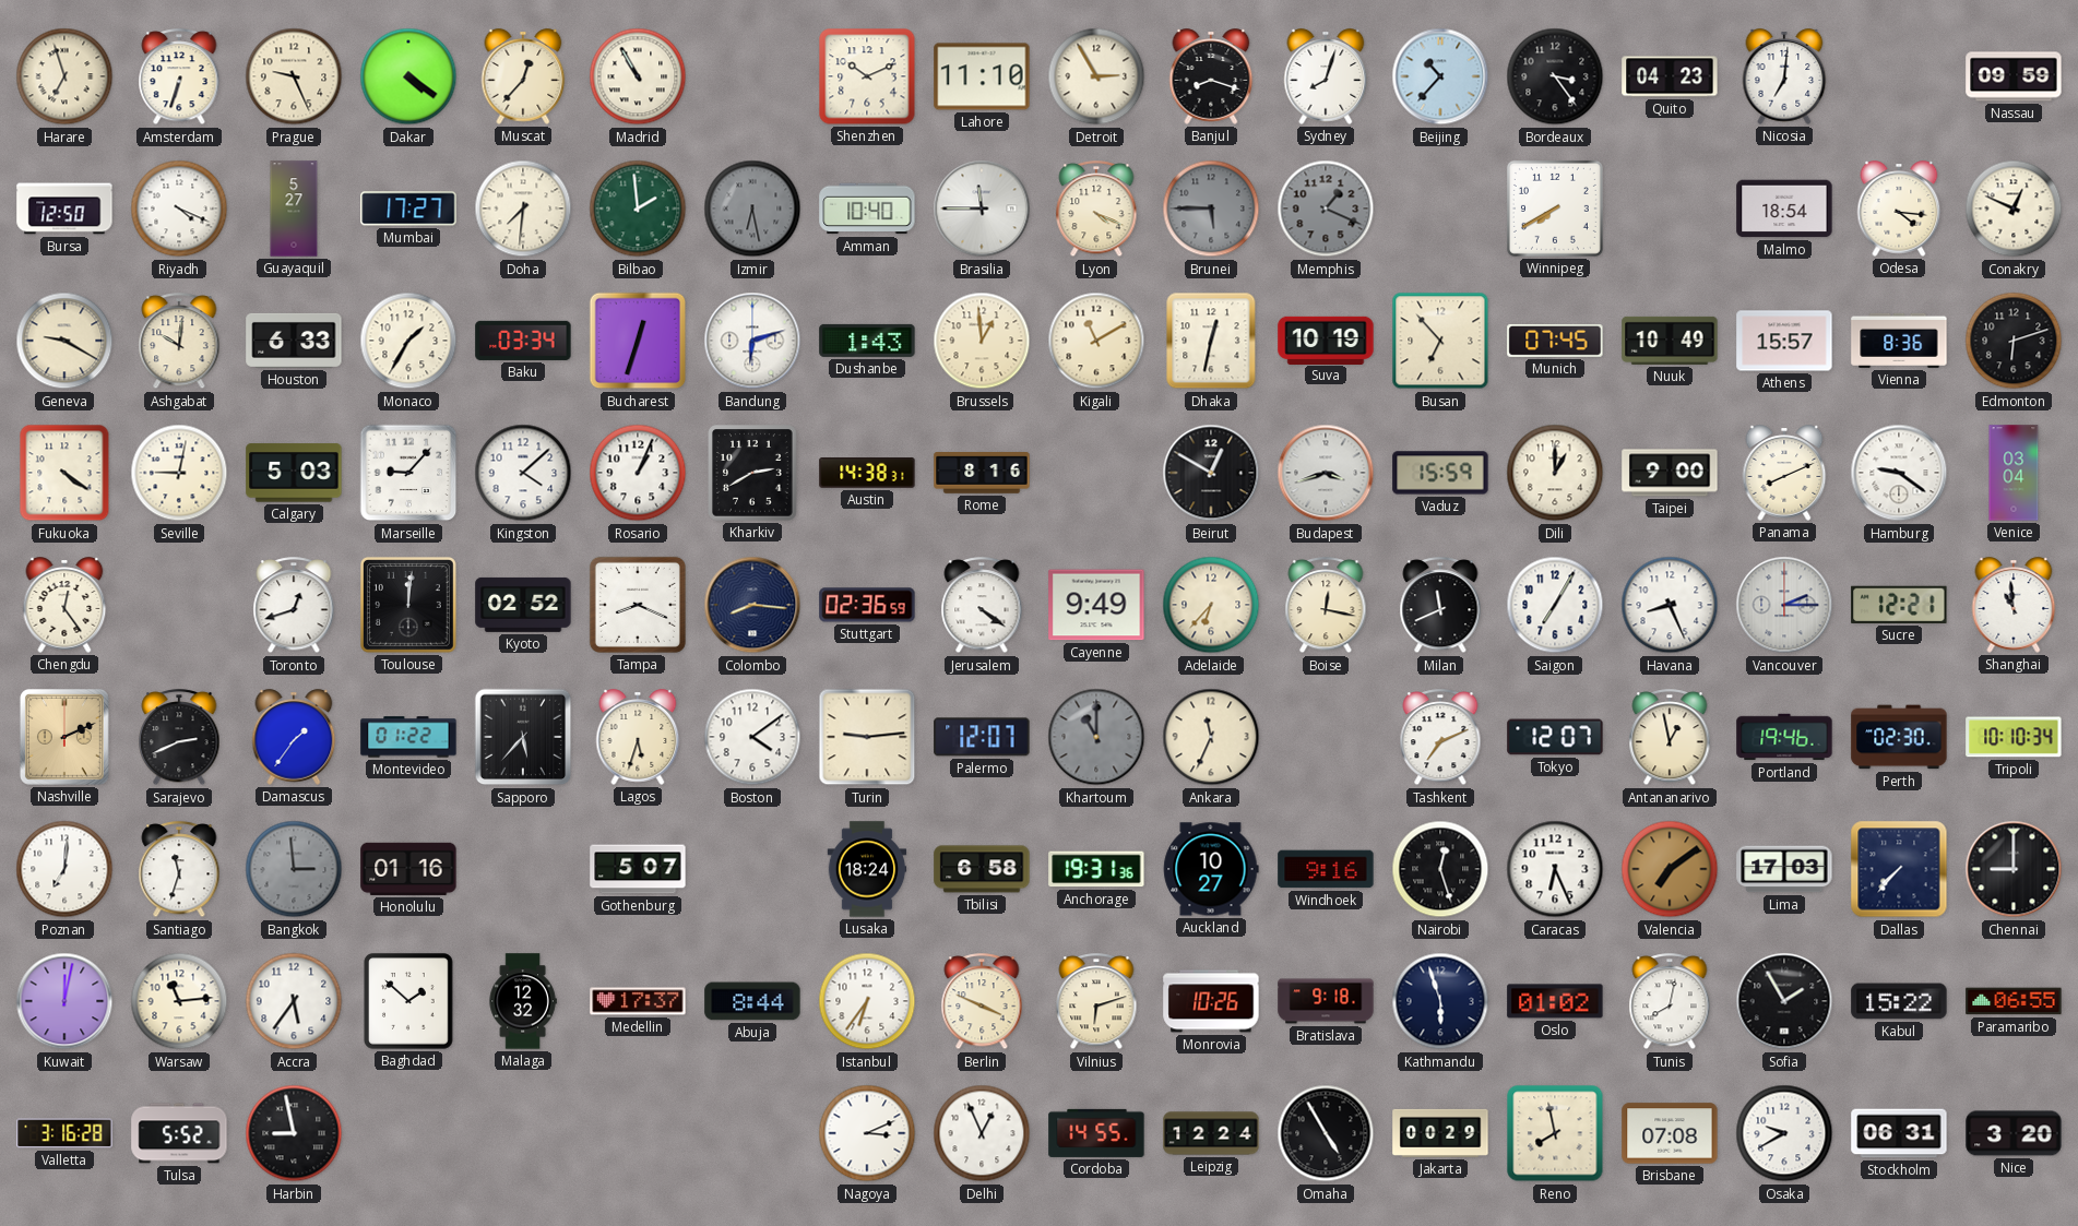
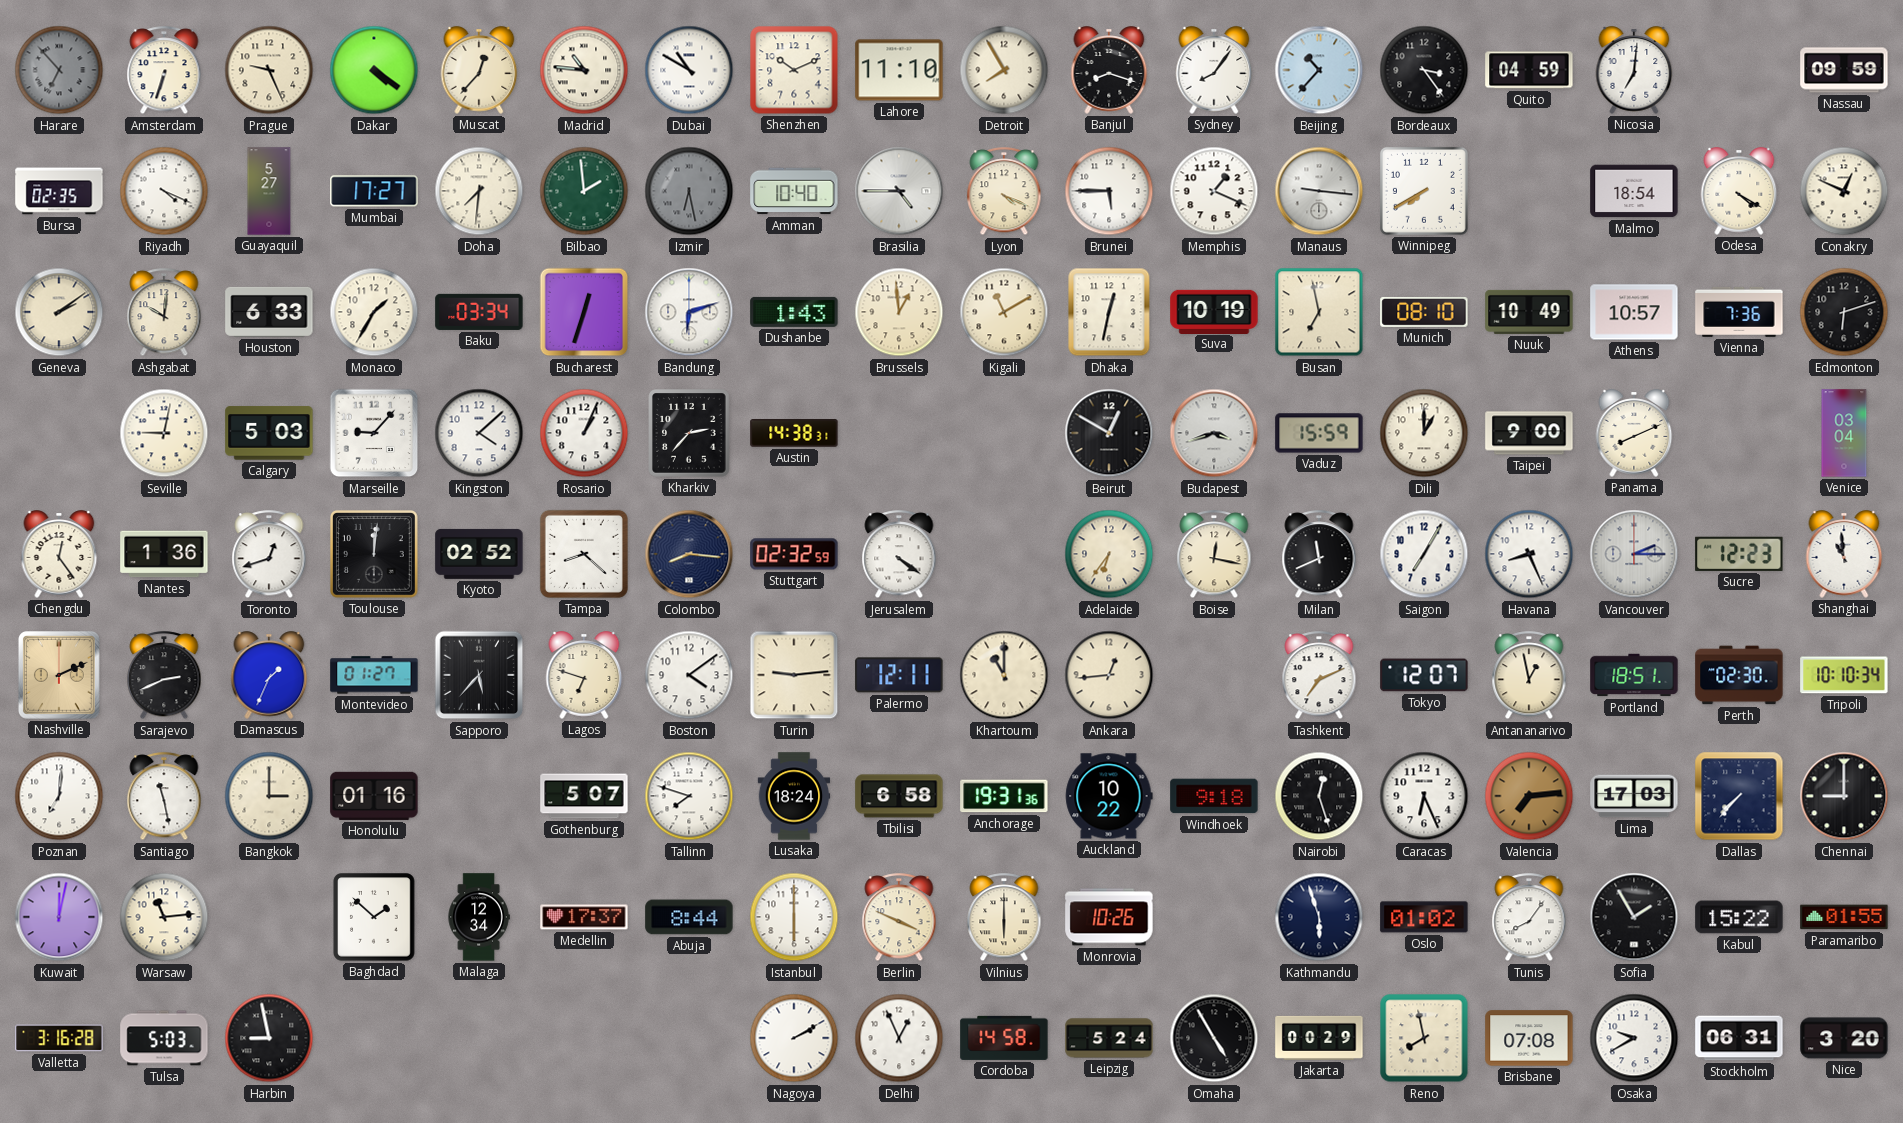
Harare: 6:57 -> 6:53 (59, 70)
Harare dial: cream -> grey (59, 70)
Madrid: 10:55 -> 10:46 (584, 70)
Dubai: none -> 10:50 (689, 70)
Detroit: 2:55 -> 7:55 (1004, 70)
Sydney: 8:03 -> 8:06 (1214, 70)
Quito: 04:23 -> 04:59 (1529, 70)
Bursa: 12:50 -> 02:35 (59, 191)
Brasilia: 11:45 -> 4:45 (899, 191)
Brunei dial: grey -> white (1109, 191)
Memphis dial: grey -> white (1214, 191)
Manaus: none -> 9:16 (1319, 191)
Odesa: 4:16 -> 4:20 (1739, 191)
Geneva: 9:20 -> 2:09 (59, 312)
Busan: 6:53 -> 6:58 (1319, 312)
Munich: 07:45 -> 08:10 (1424, 312)
Athens: 15:57 -> 10:57 (1634, 312)
Vienna: 8:36 -> 7:36 (1739, 312)
Fukuoka: 4:21 -> none (64, 473)
Kharkiv: 2:40 -> 2:37 (689, 433)
Rome: 8:16 -> none (982, 474)
Hamburg: 9:21 -> none (1899, 473)
Nantes: none -> 1:36 (164, 554)
Tampa: 8:19 -> 8:22 (584, 554)
Stuttgart: 02:36 -> 02:32 (794, 554)
Cayenne: 9:49 -> none (1096, 605)
Adelaide: 6:37 -> 6:36 (1109, 554)
Sucre: 12:21 -> 12:23 (1739, 554)
Damascus: 1:36 -> 1:34 (269, 675)
Montevideo: 01:22 -> 01:27 (374, 675)
Lagos: 5:33 -> 6:48 (584, 675)
Palermo: 12:07 -> 12:11 (899, 675)
Khartoum dial: grey -> cream (1004, 675)
Ankara: 11:34 -> 12:44 (1109, 675)
Portland: 19:46 -> 18:51 (1634, 675)
Santiago: 11:33 -> 11:28 (164, 797)
Bangkok: 2:59 -> 3:00 (269, 796)
Bangkok dial: grey -> cream (269, 796)
Tallinn: none -> 7:48 (689, 796)
Auckland: 10:27 -> 10:22 (1109, 796)
Windhoek: 9:16 -> 9:18 (1214, 796)
Valencia: 7:09 -> 7:14 (1529, 796)
Accra: 5:36 -> none (294, 1001)
Malaga: 12:32 -> 12:34 (479, 917)
Istanbul: 6:36 -> 6:00 (794, 917)
Vilnius: 6:12 -> 6:00 (1004, 918)
Bratislava: 9:18 -> none (1326, 1001)
Tunis: 8:02 -> 8:06 (1529, 918)
Paramaribo: 06:55 -> 01:55 (1844, 917)
Tulsa: 5:52 -> 5:03 (164, 1038)
Nagoya: 3:11 -> 2:10 (794, 1038)
Cordoba: 14:55 -> 14:58 (1004, 1038)
Leipzig: 12:24 -> 5:24 (1109, 1038)
